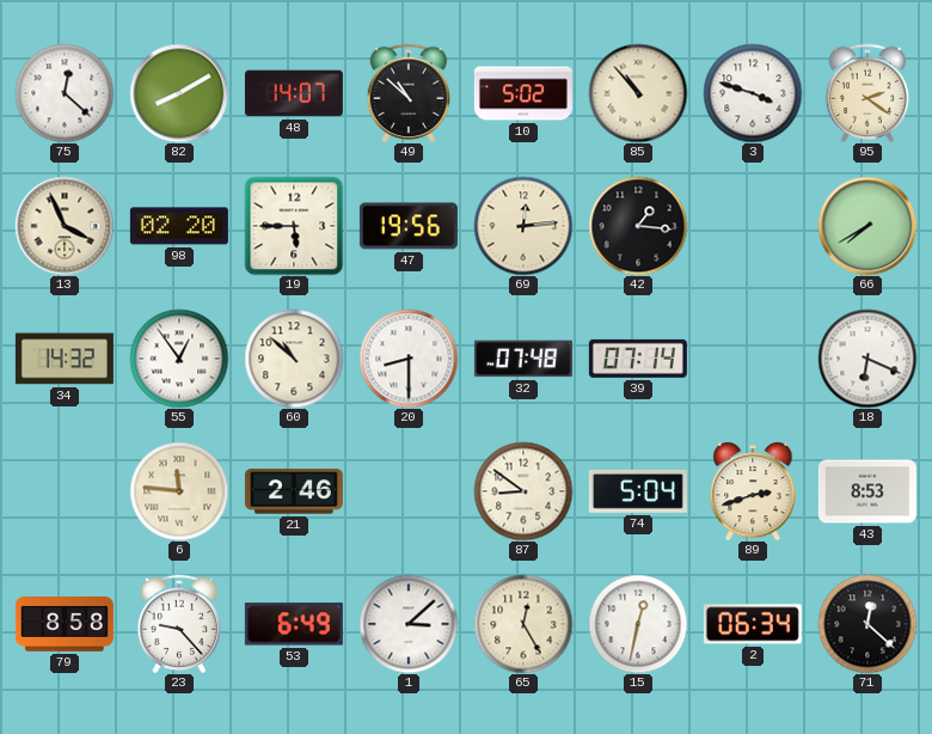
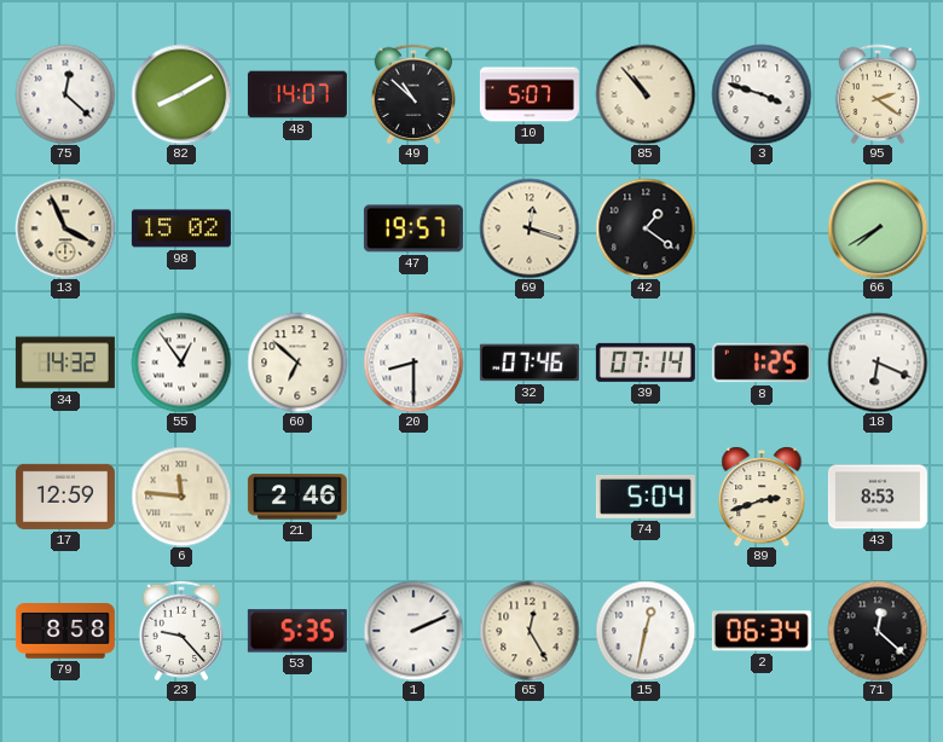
10: 5:02 -> 5:07 (530, 94)
98: 02:20 -> 15:02 (181, 228)
19: 5:45 -> none (294, 226)
47: 19:56 -> 19:57 (413, 228)
69: 12:14 -> 12:18 (530, 228)
42: 1:16 -> 1:21 (646, 228)
60: 10:52 -> 6:52 (297, 363)
32: 07:48 -> 07:46 (530, 363)
8: none -> 1:25 (762, 363)
17: none -> 12:59 (65, 497)
87: 8:51 -> none (523, 491)
53: 6:49 -> 5:35 (297, 631)
1: 3:08 -> 2:11 (413, 631)
